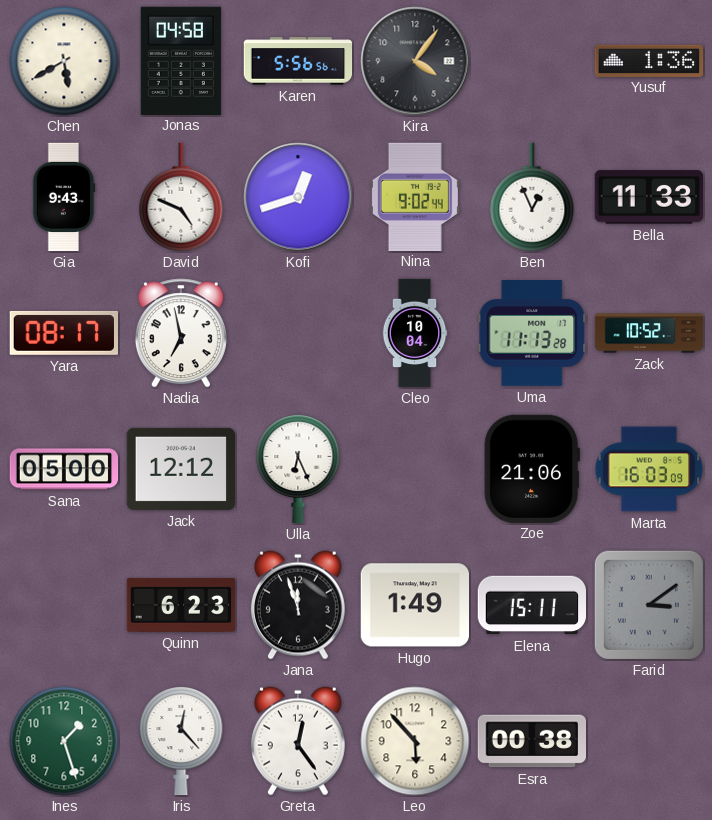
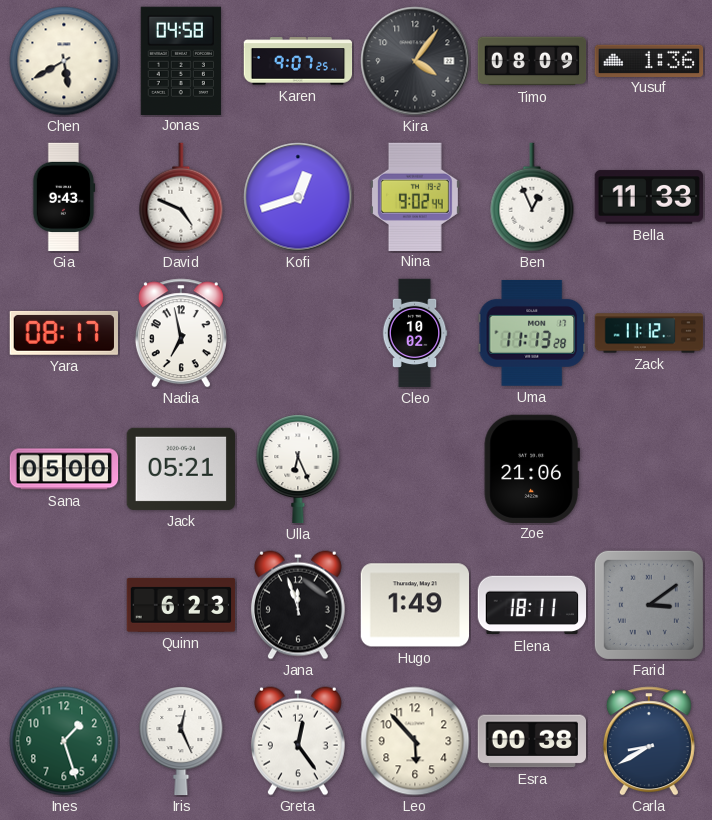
Karen: 5:56 -> 9:07 (298, 61)
Timo: none -> 08:09 (532, 61)
Cleo: 10:04 -> 10:02 (415, 333)
Zack: 10:52 -> 11:12 (649, 333)
Jack: 12:12 -> 05:21 (180, 469)
Marta: 16:03 -> none (649, 469)
Elena: 15:11 -> 18:11 (532, 605)
Iris: 12:23 -> 12:26 (181, 742)
Carla: none -> 8:40 (649, 741)
